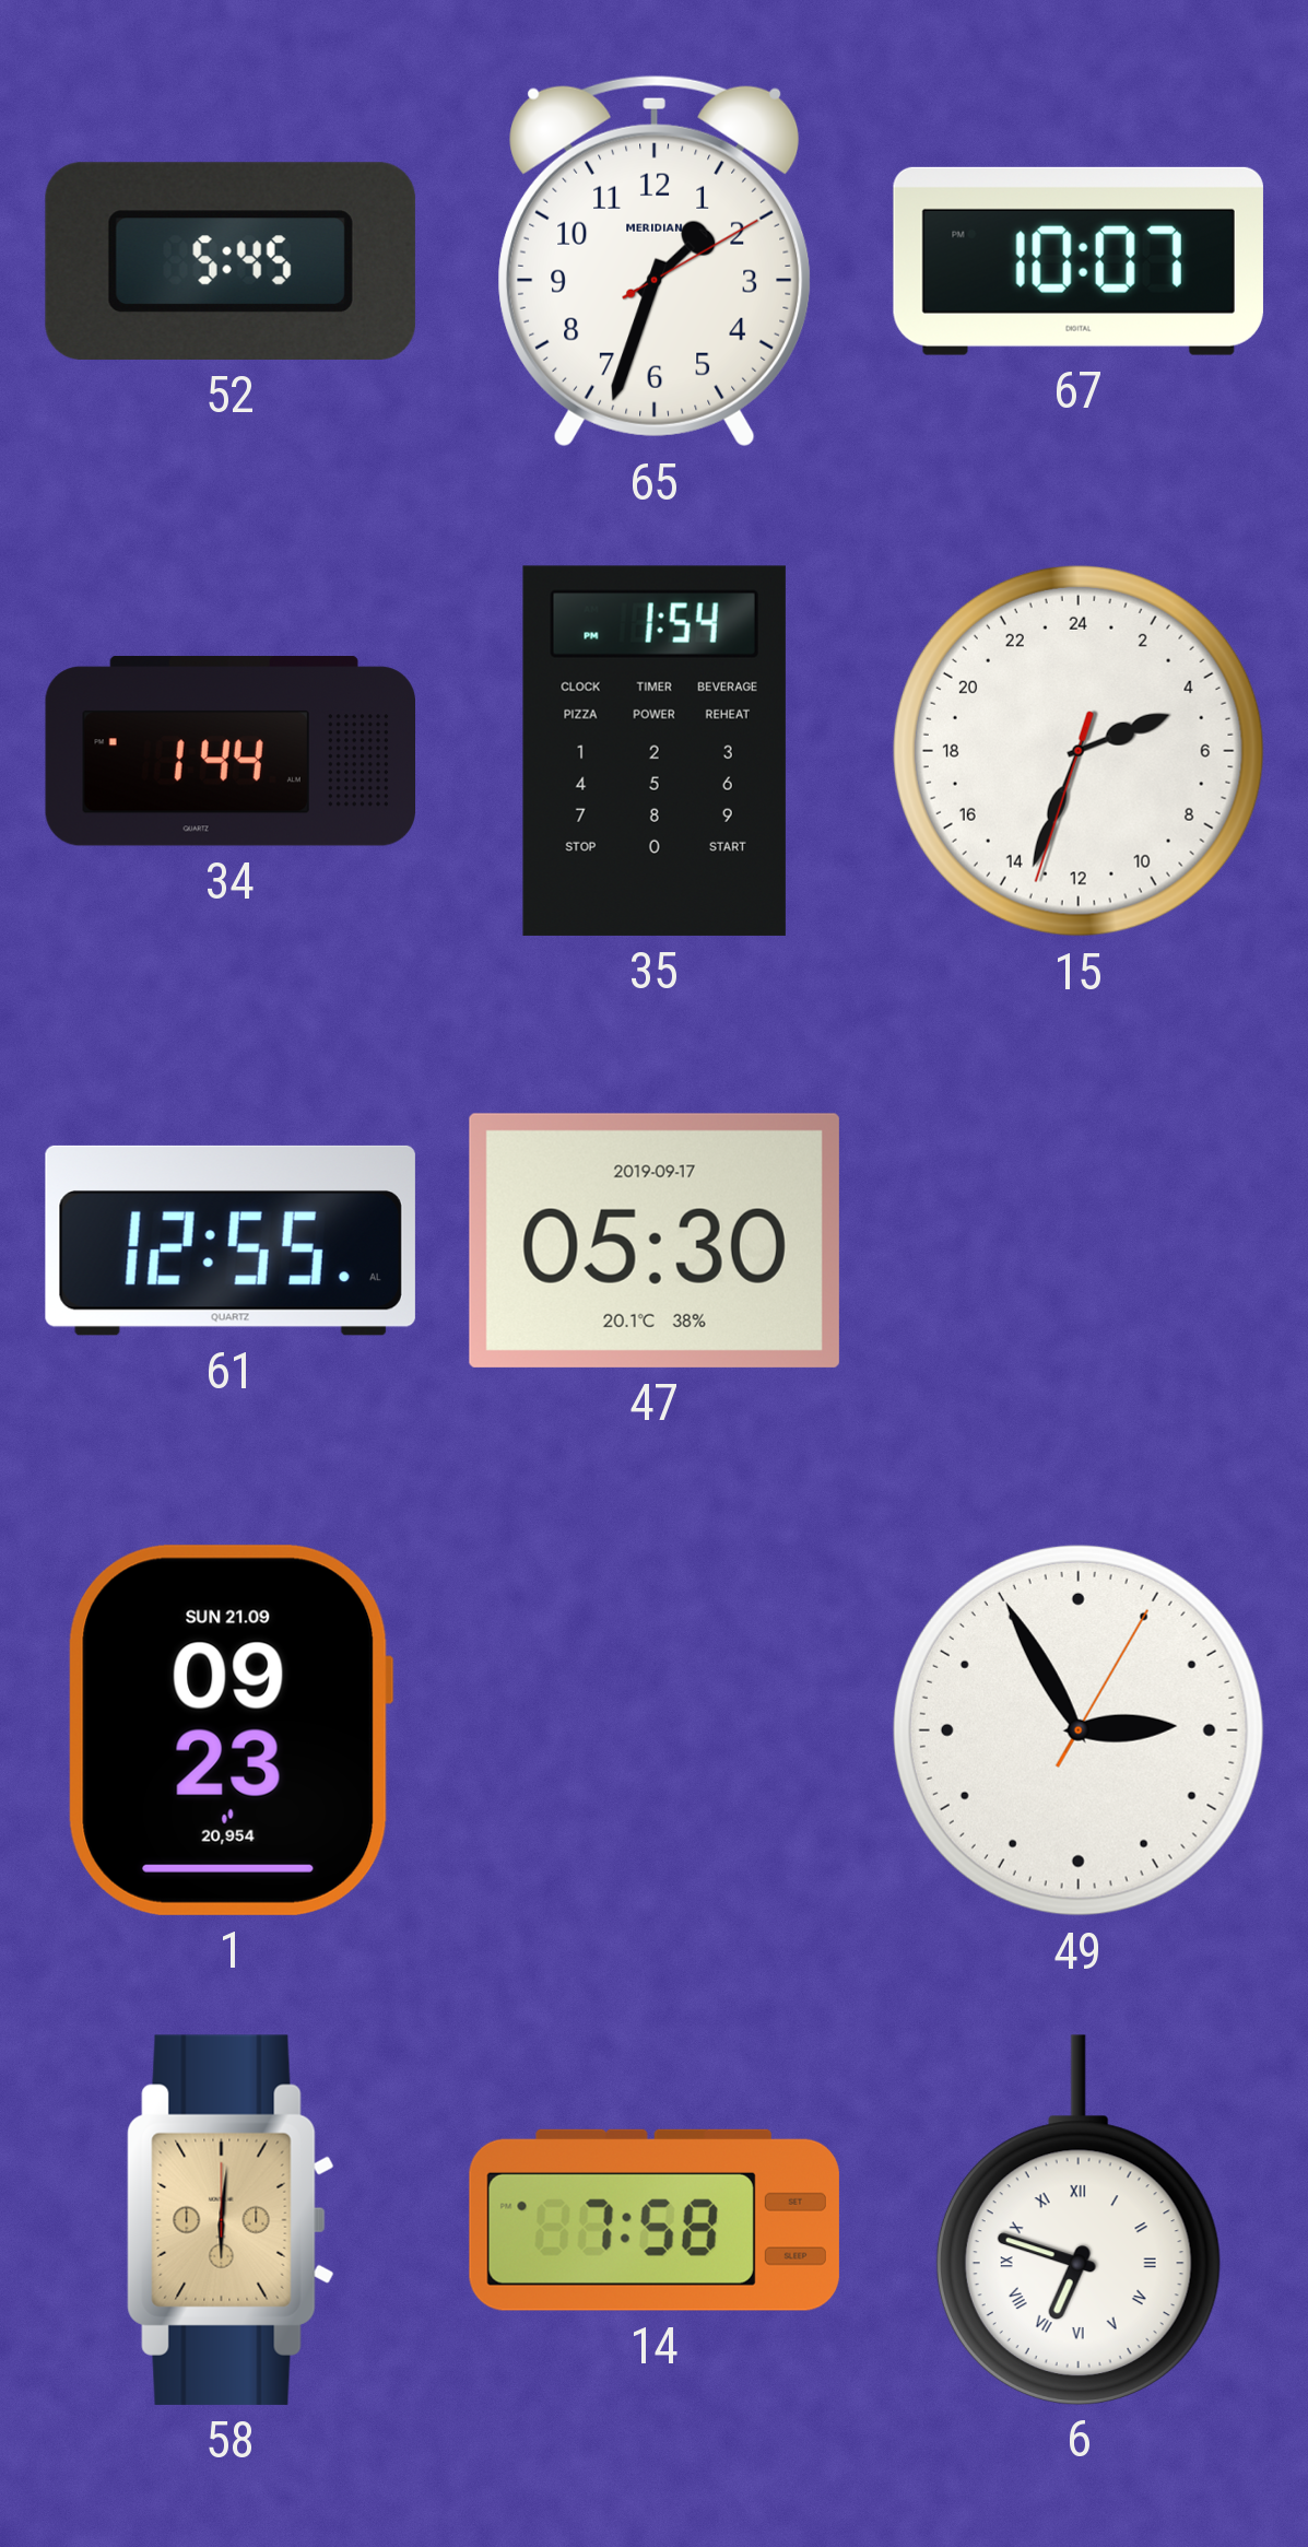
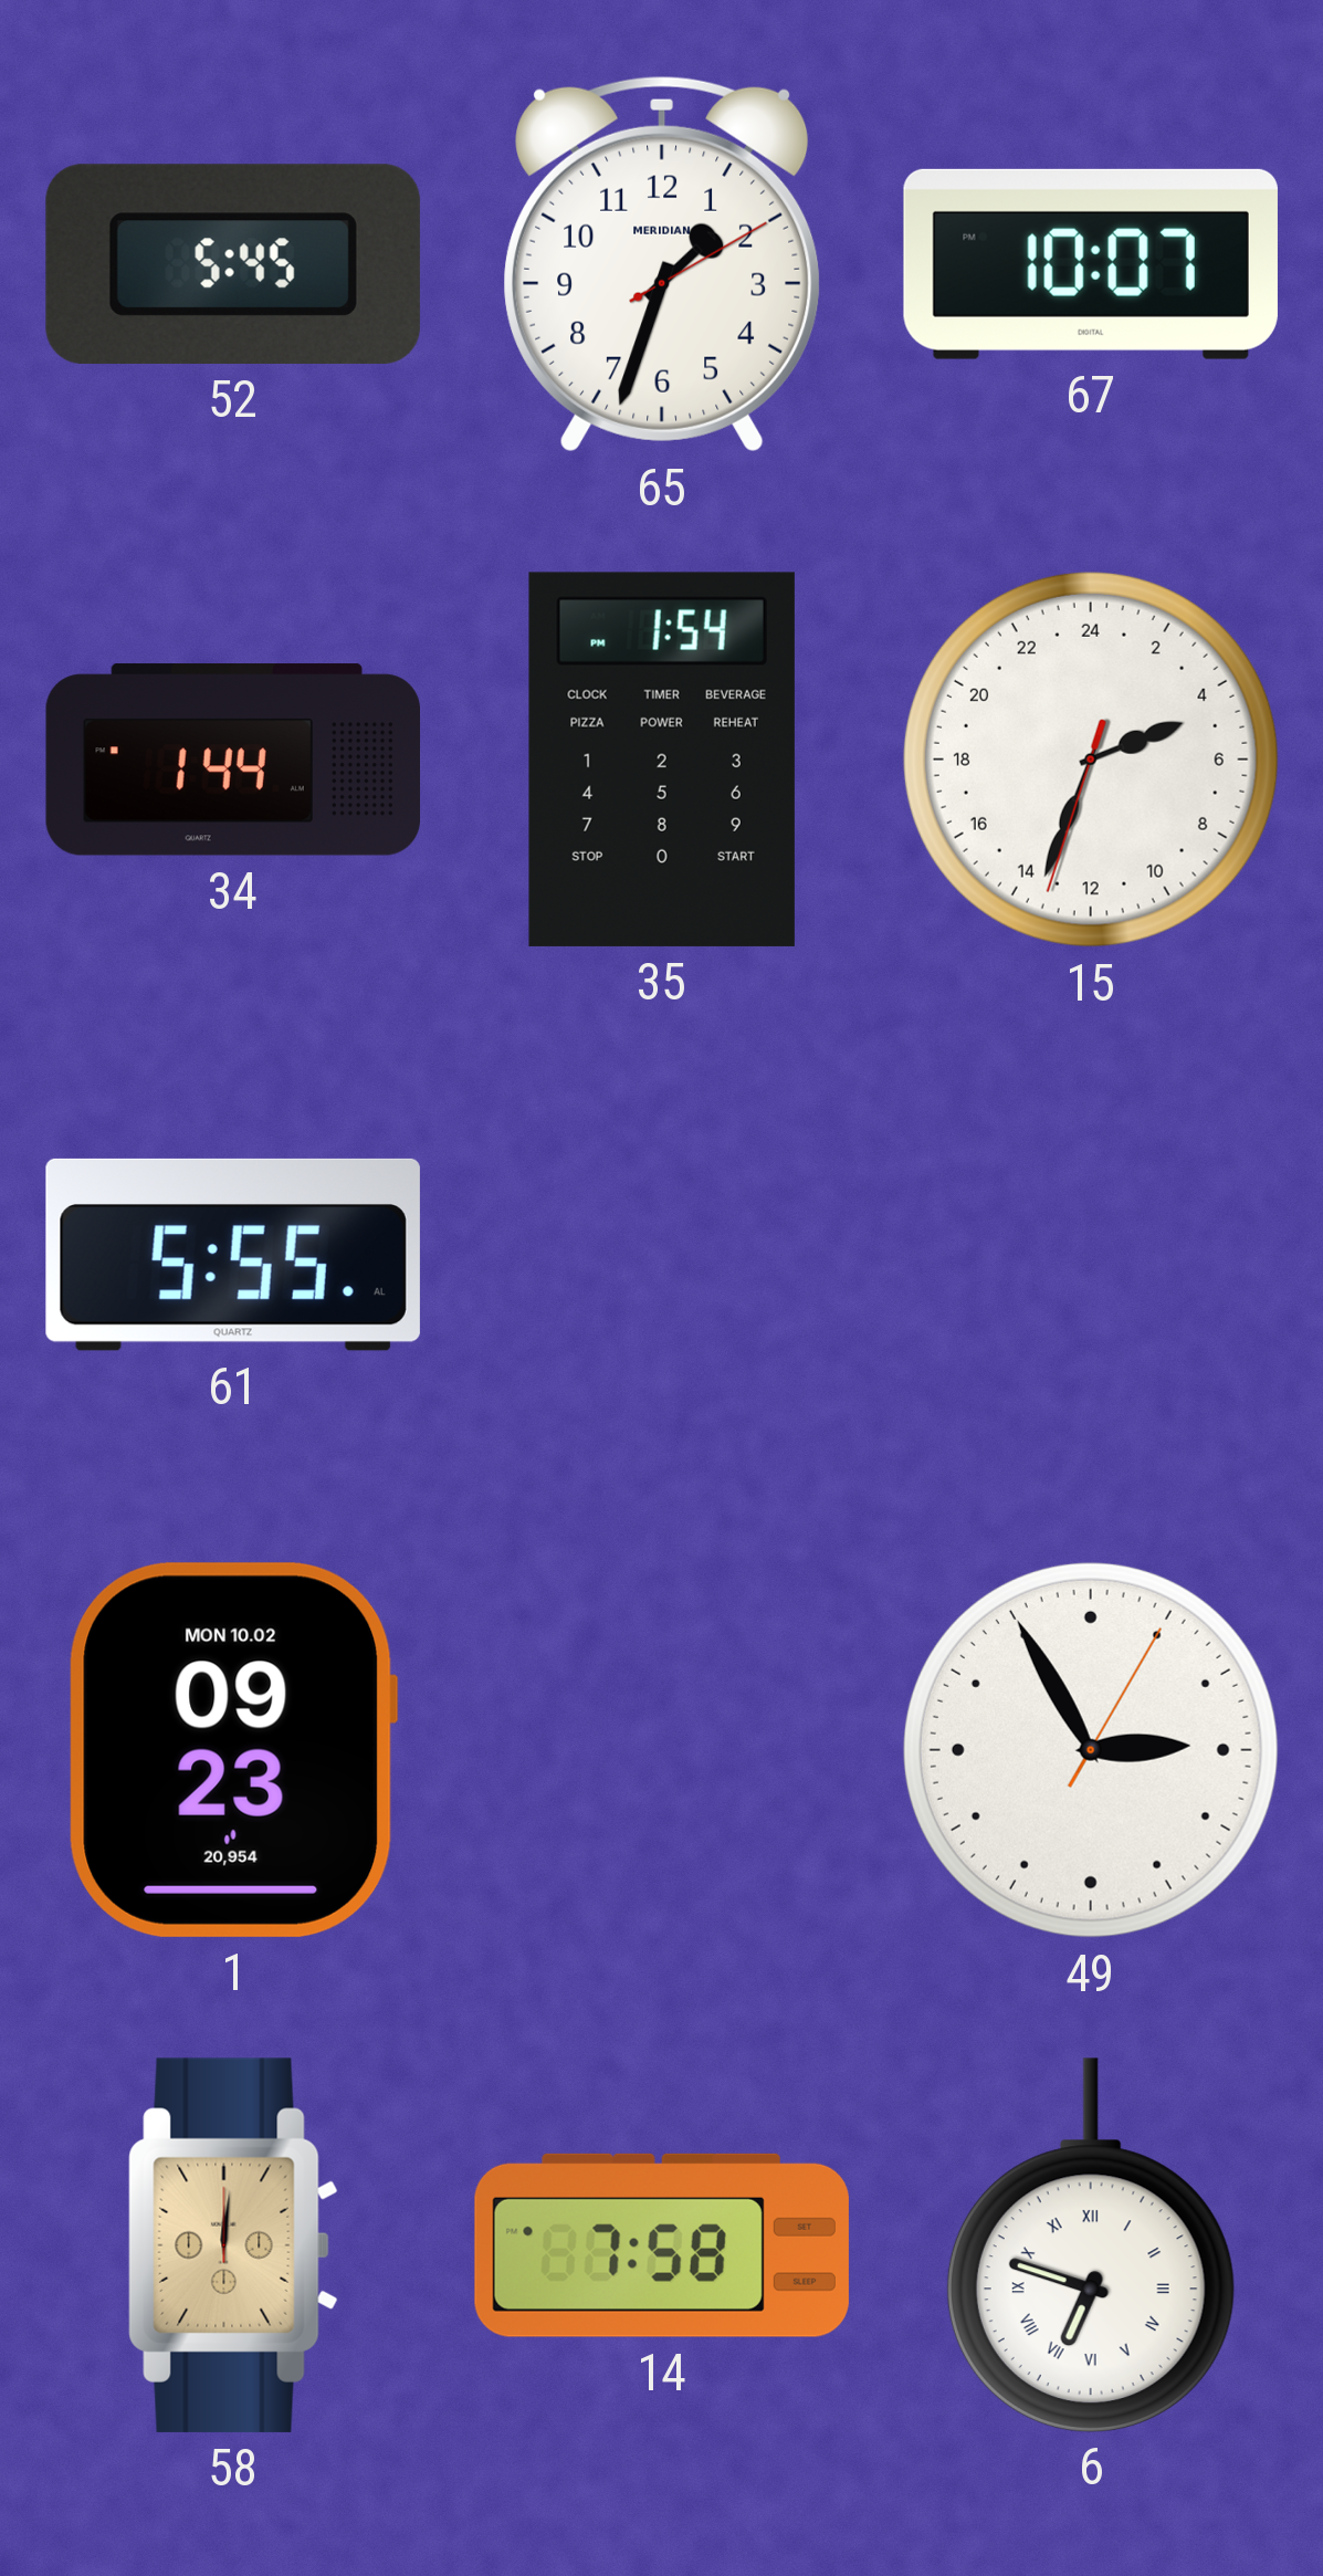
61: 12:55 -> 5:55 (233, 1255)
47: 05:30 -> none (655, 1241)
1 date: SUN 21.09 -> MON 10.02 (233, 1750)
58: 6:01 -> 12:01 (233, 2245)
